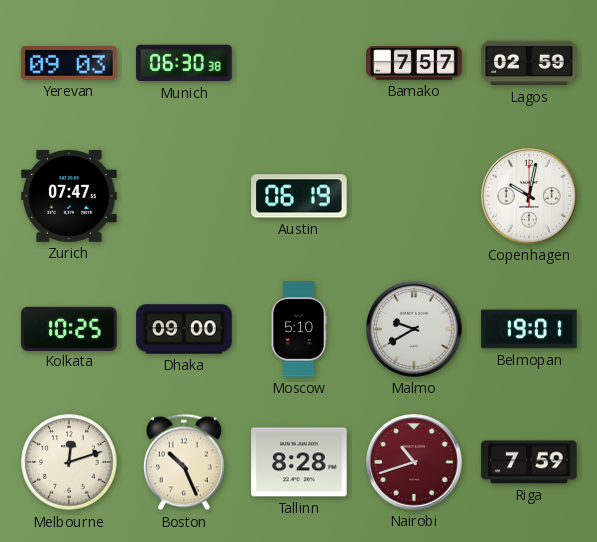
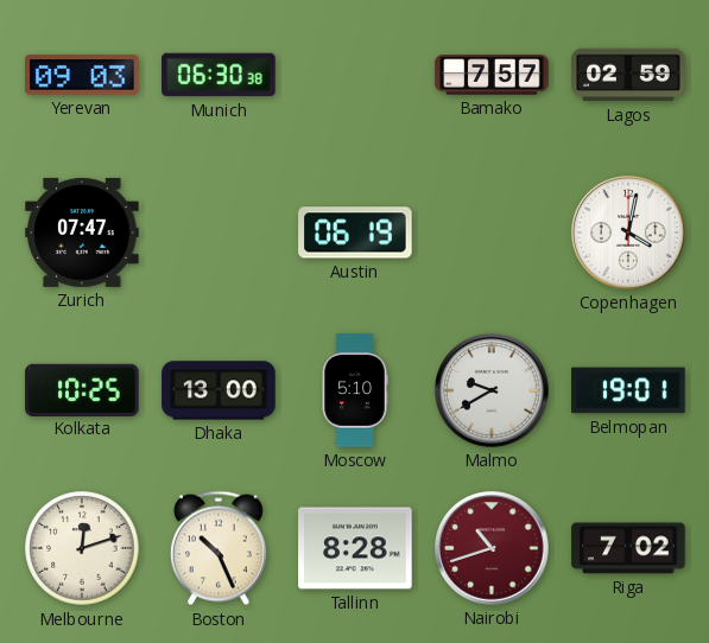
Copenhagen: 10:02 -> 4:02 (628, 233)
Dhaka: 09:00 -> 13:00 (219, 390)
Riga: 7:59 -> 7:02 (628, 548)
